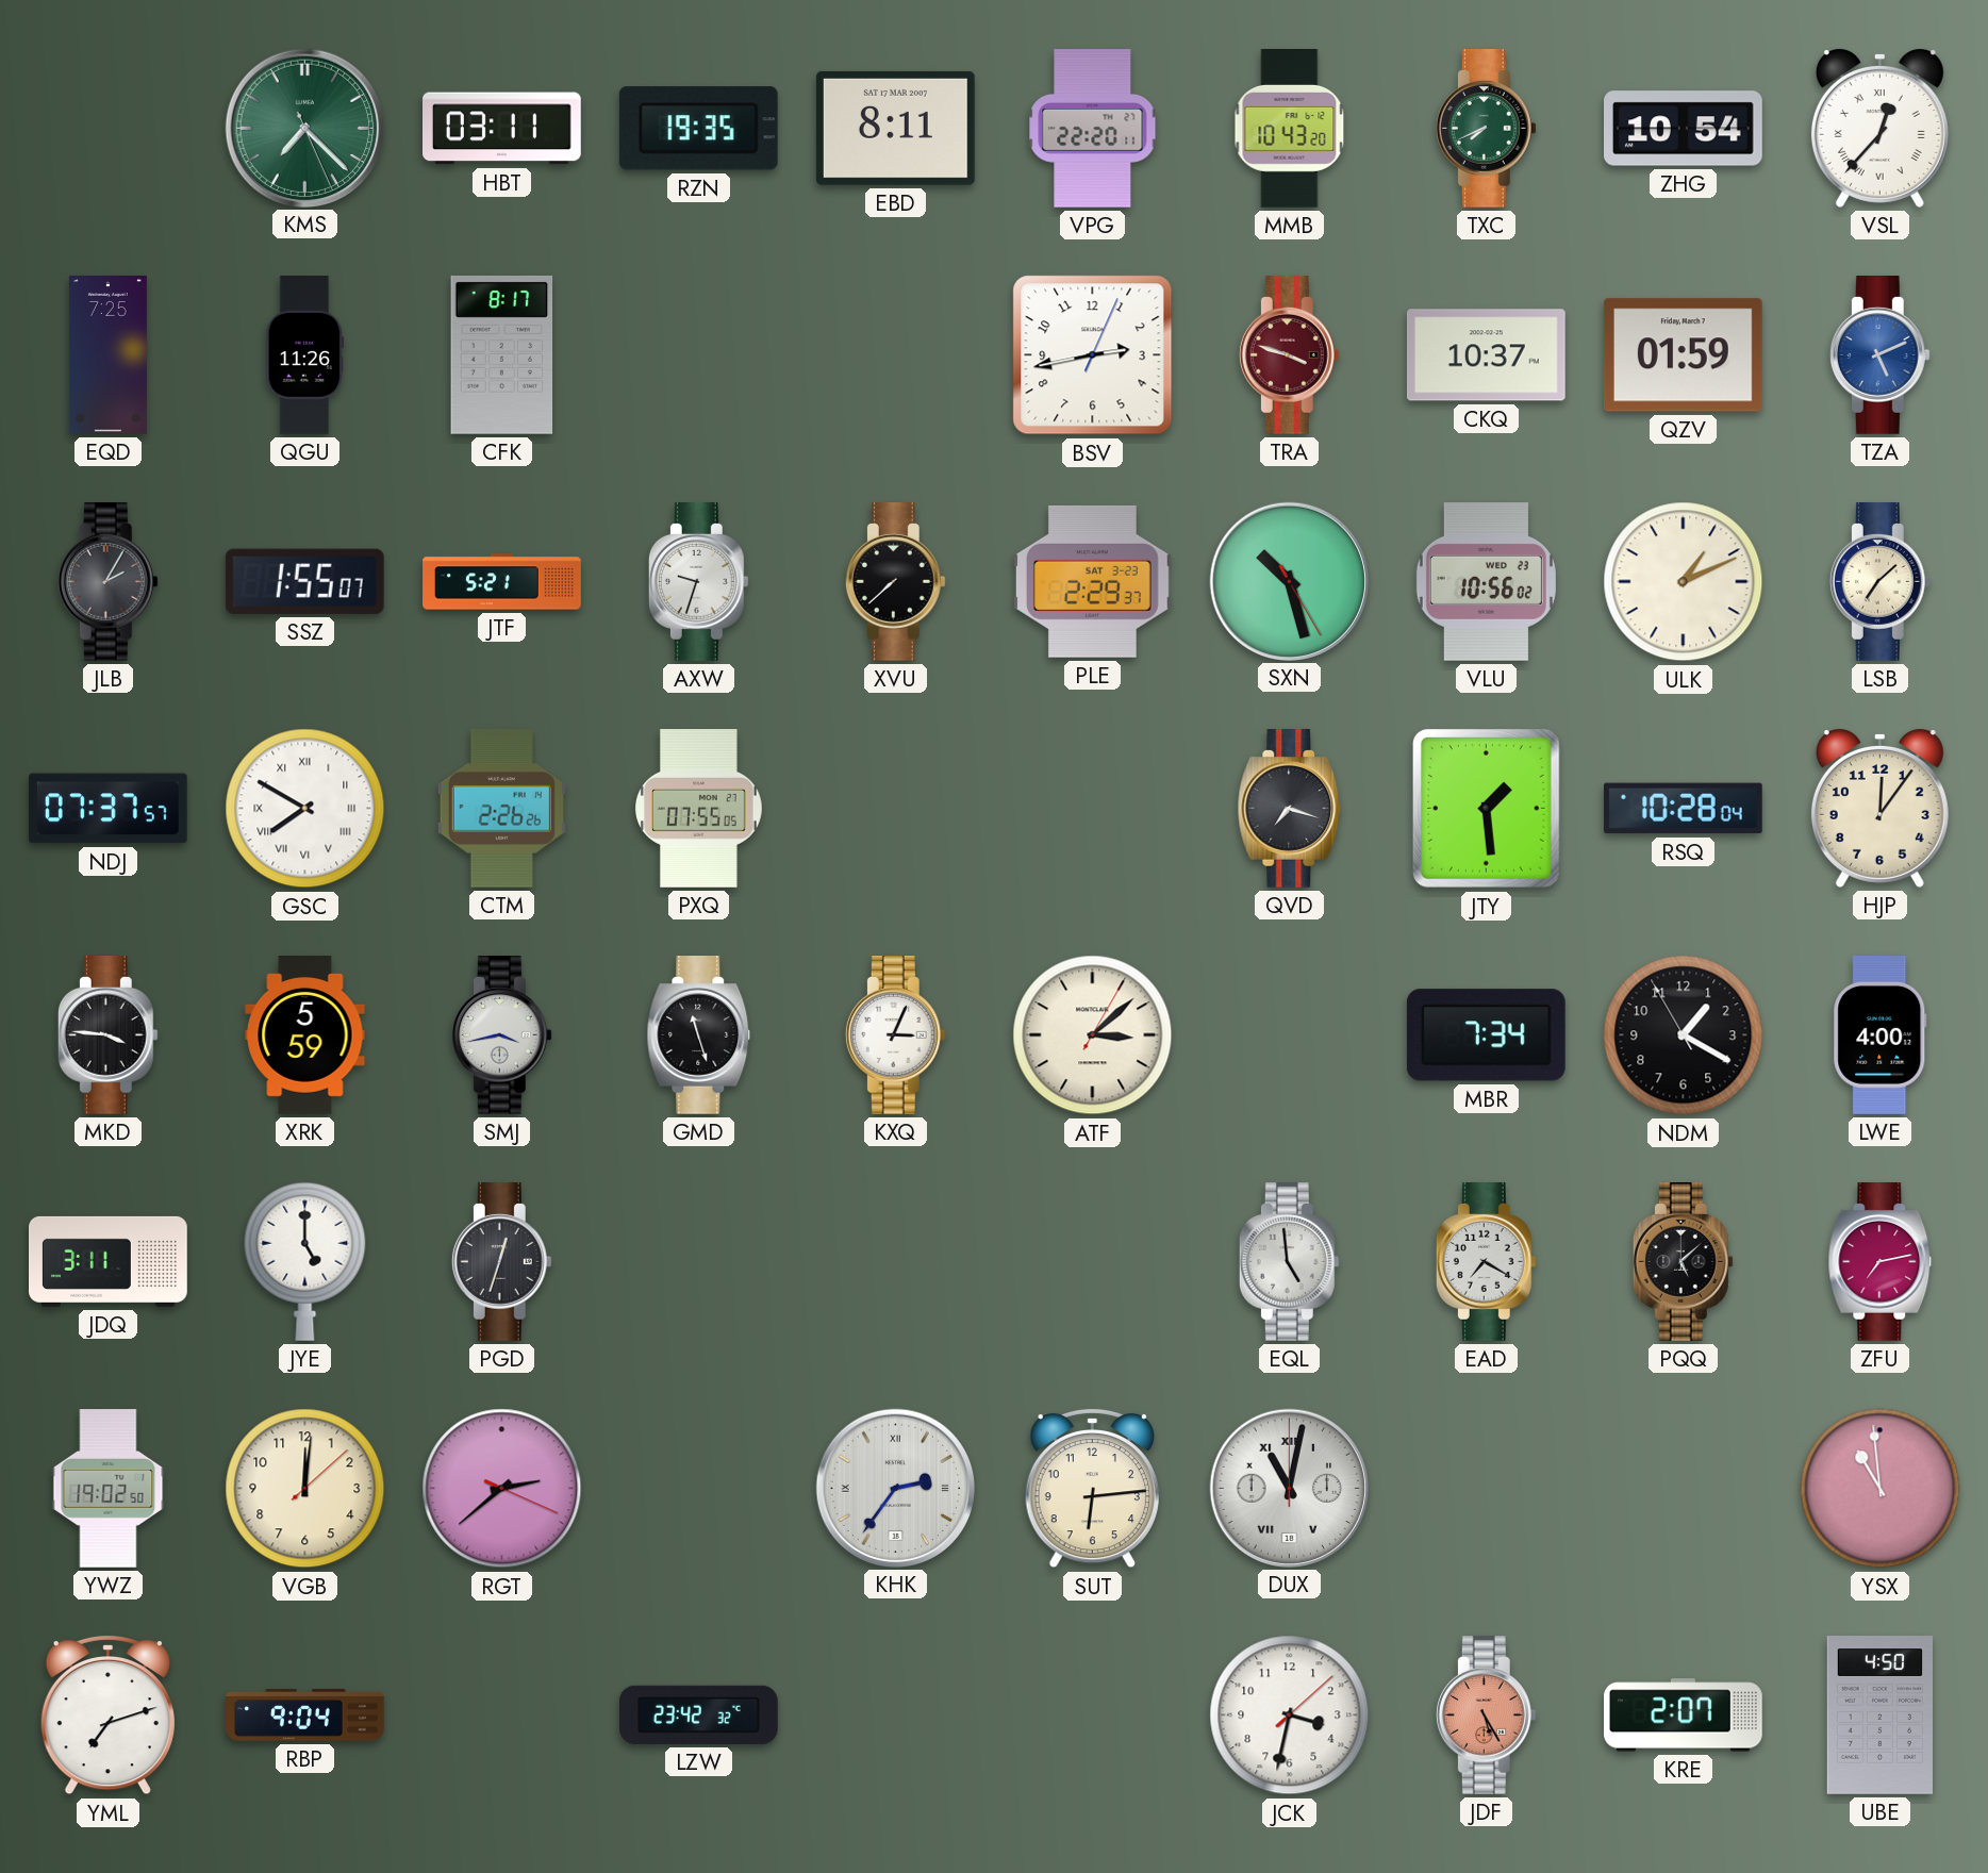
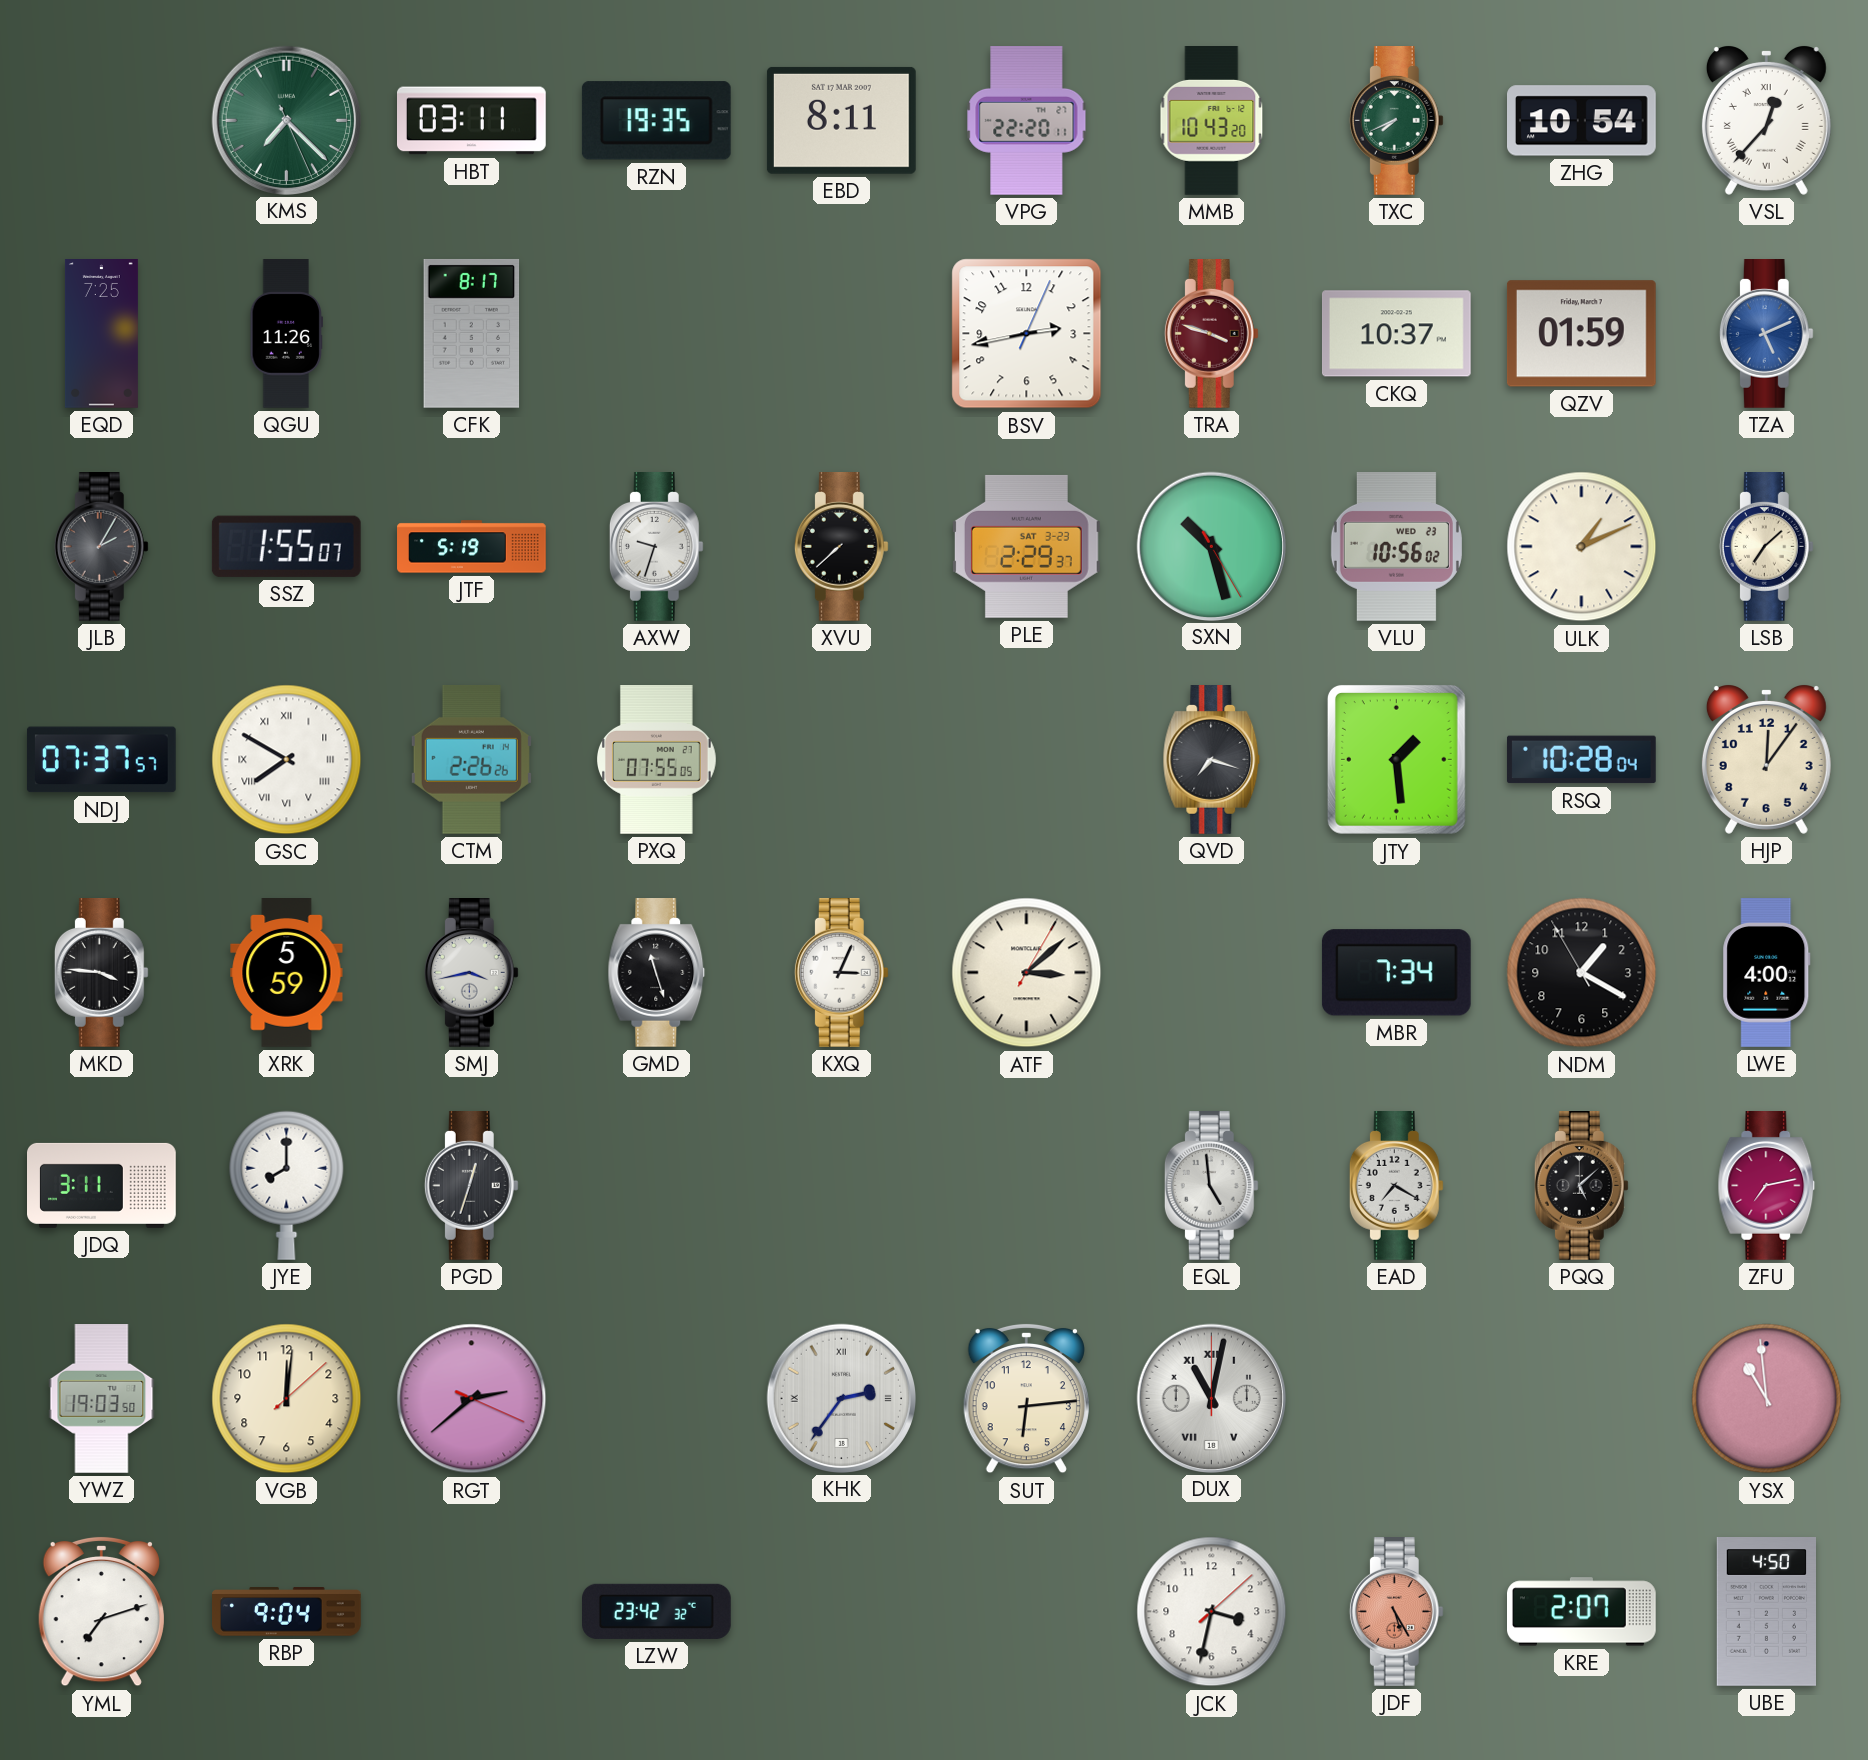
JTF: 5:21 -> 5:19 (472, 547)
JYE: 5:00 -> 8:00 (287, 1185)
YWZ: 19:02 -> 19:03 (102, 1399)
